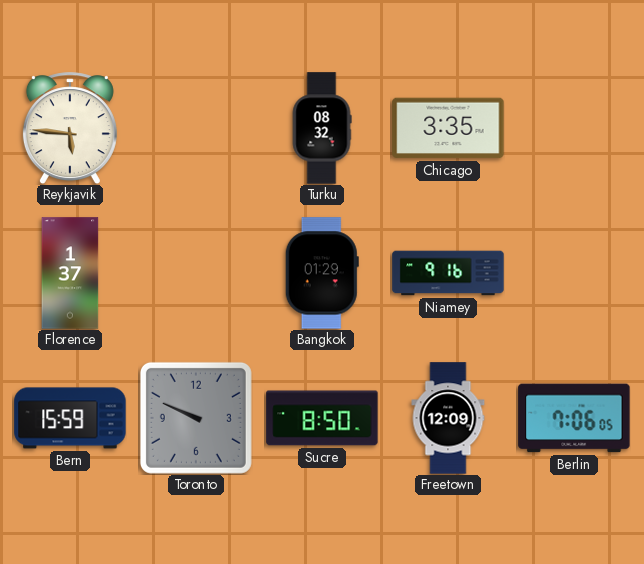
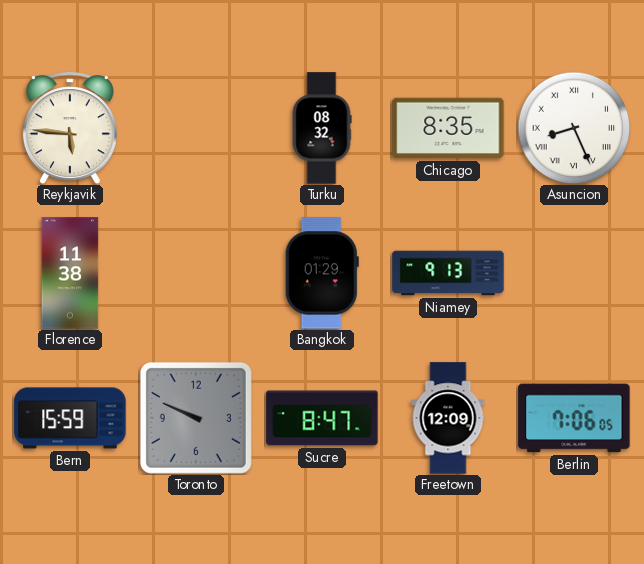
Chicago: 3:35 -> 8:35 (448, 128)
Asuncion: none -> 8:26 (574, 128)
Florence: 1:37 -> 11:38 (70, 273)
Niamey: 9:16 -> 9:13 (448, 273)
Sucre: 8:50 -> 8:47 (322, 418)
